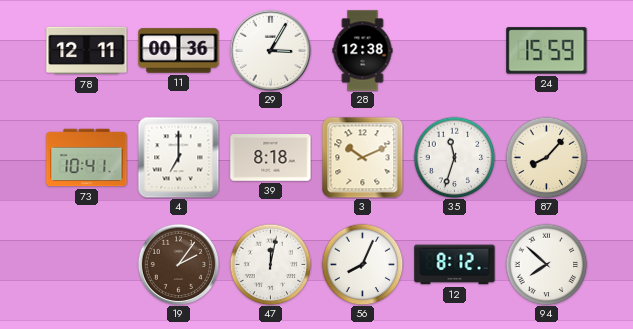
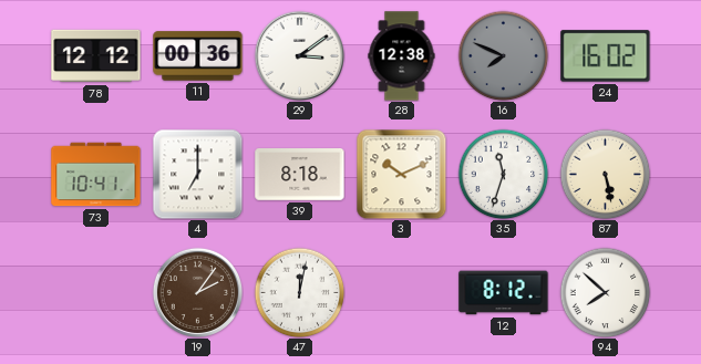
78: 12:11 -> 12:12 (96, 56)
29: 3:05 -> 3:09 (299, 55)
16: none -> 7:49 (503, 55)
24: 15:59 -> 16:02 (606, 56)
87: 8:07 -> 5:28 (605, 174)
56: 8:04 -> none (362, 264)
